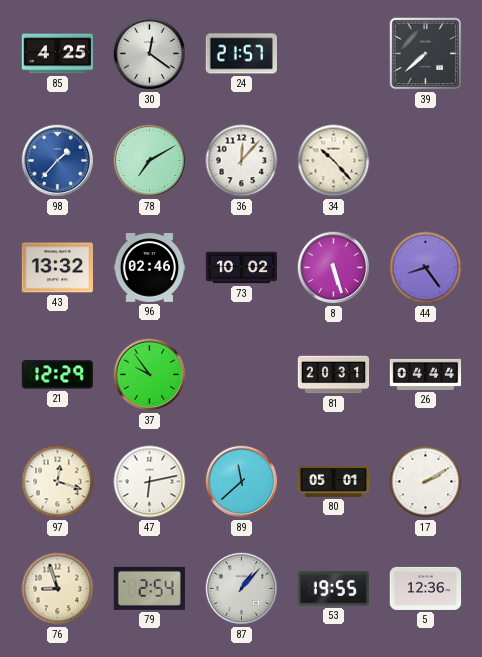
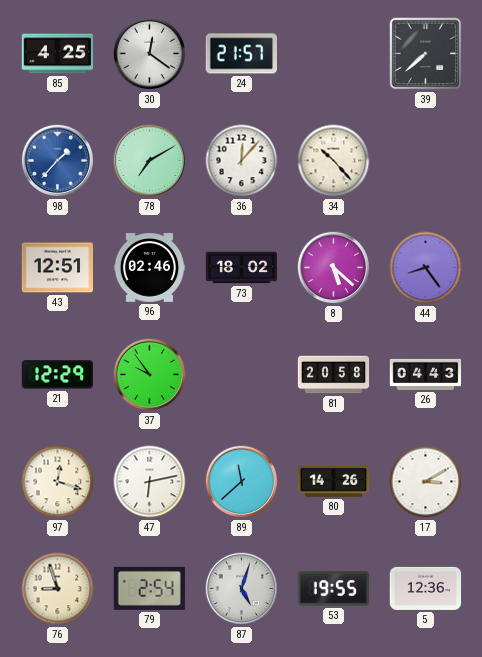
43: 13:32 -> 12:51 (58, 268)
73: 10:02 -> 18:02 (241, 268)
8: 5:27 -> 5:22 (334, 268)
81: 20:31 -> 20:58 (334, 375)
26: 04:44 -> 04:43 (426, 374)
80: 05:01 -> 14:26 (334, 482)
17: 2:10 -> 3:10 (426, 482)
87: 1:07 -> 5:03 (242, 589)
